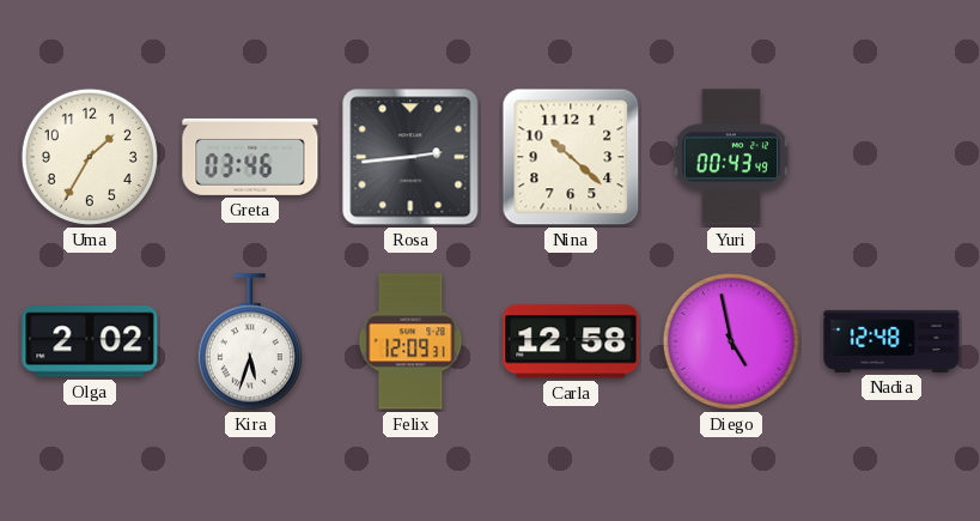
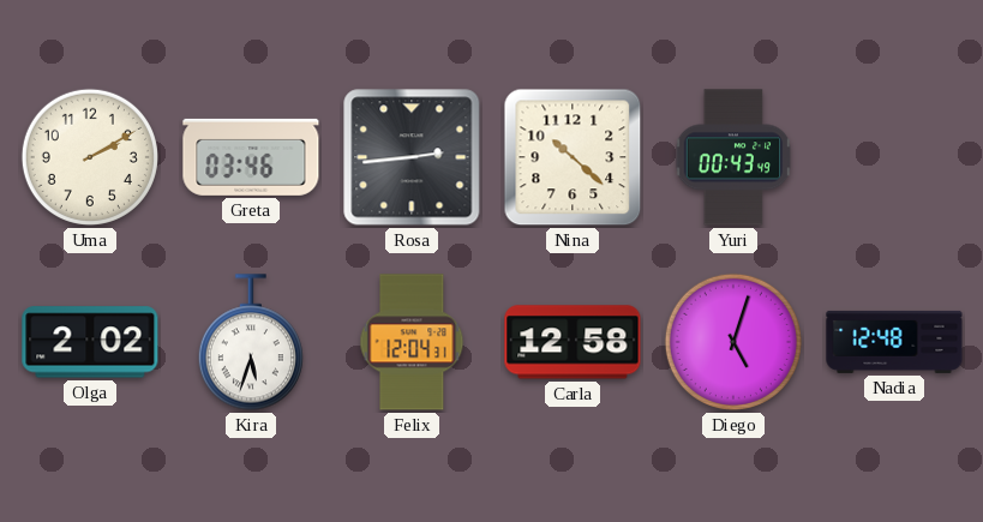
Uma: 1:35 -> 2:10 (90, 157)
Felix: 12:09 -> 12:04 (412, 342)
Diego: 4:58 -> 5:03 (733, 342)
